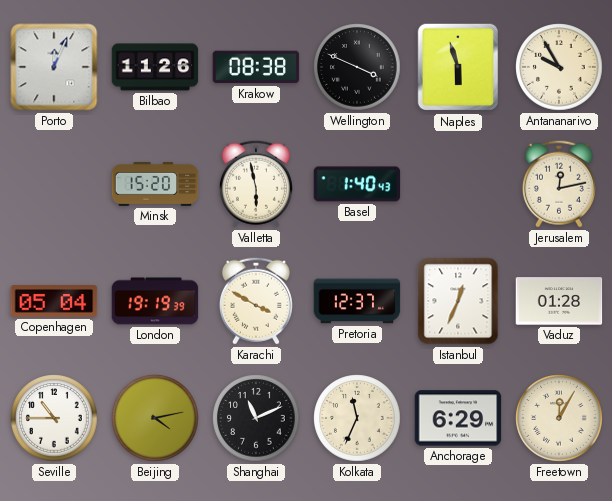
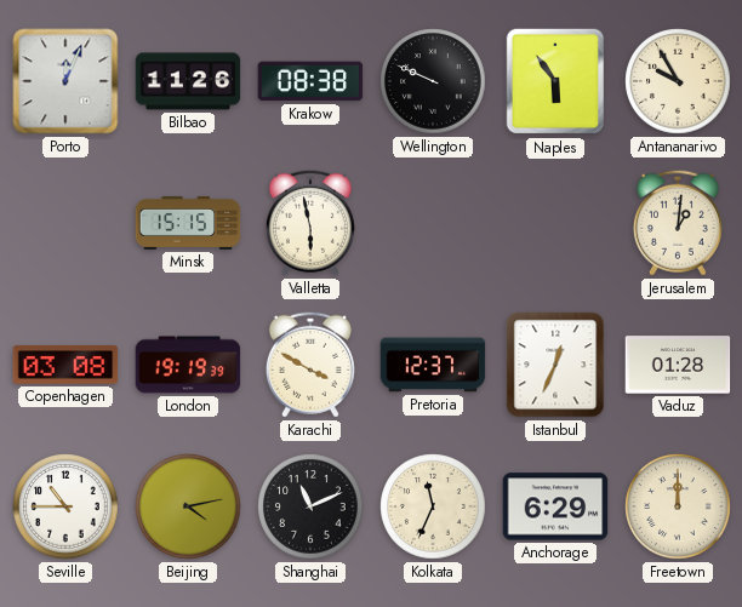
Wellington: 3:49 -> 9:49 (433, 81)
Naples: 5:57 -> 5:54 (555, 81)
Minsk: 15:20 -> 15:15 (188, 223)
Basel: 1:40 -> none (357, 184)
Jerusalem: 12:13 -> 1:01 (678, 223)
Copenhagen: 05:04 -> 03:08 (65, 365)
Freetown: 12:05 -> 12:00 (678, 506)
